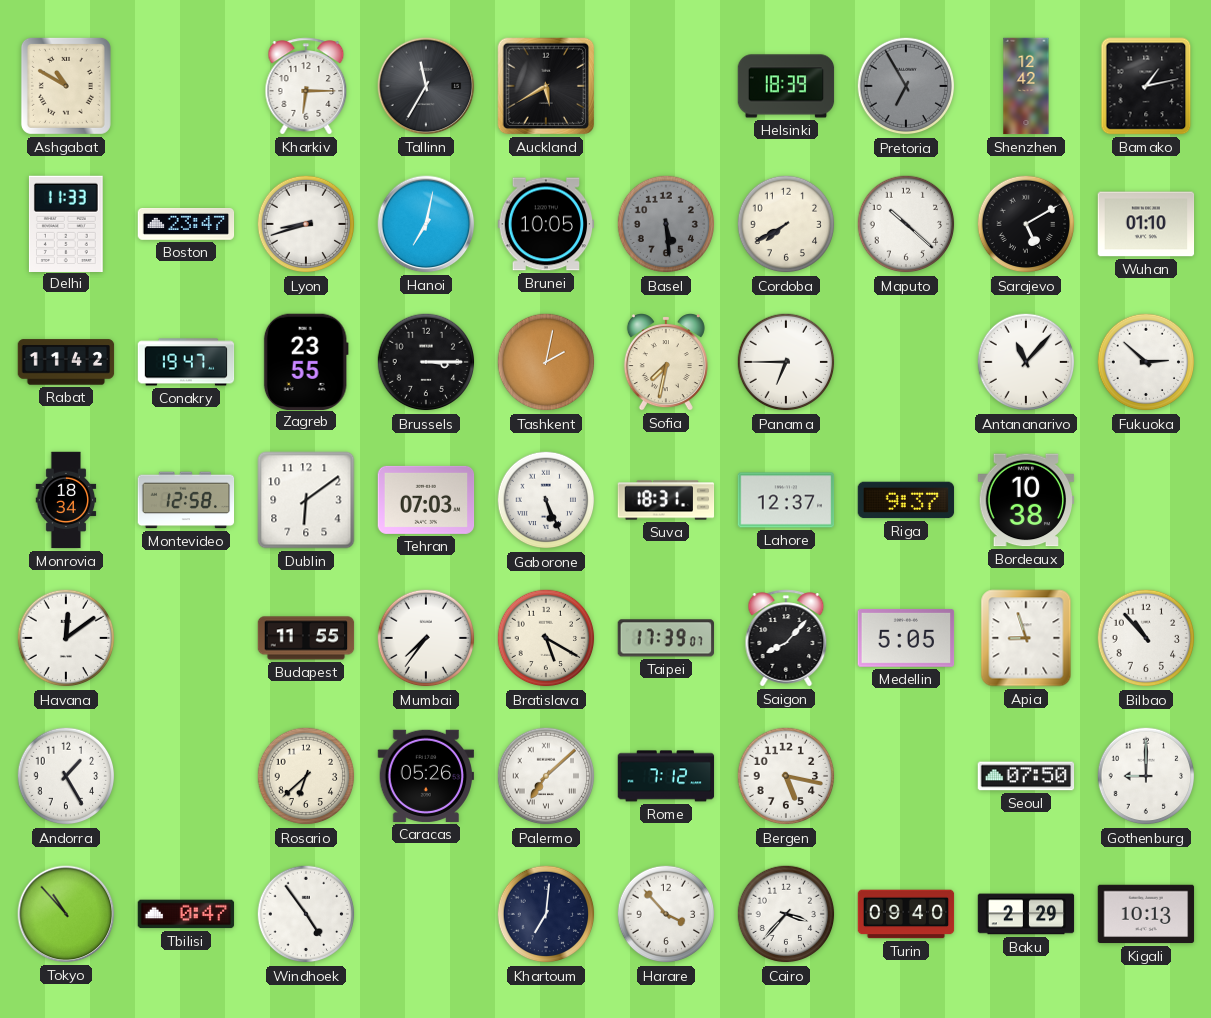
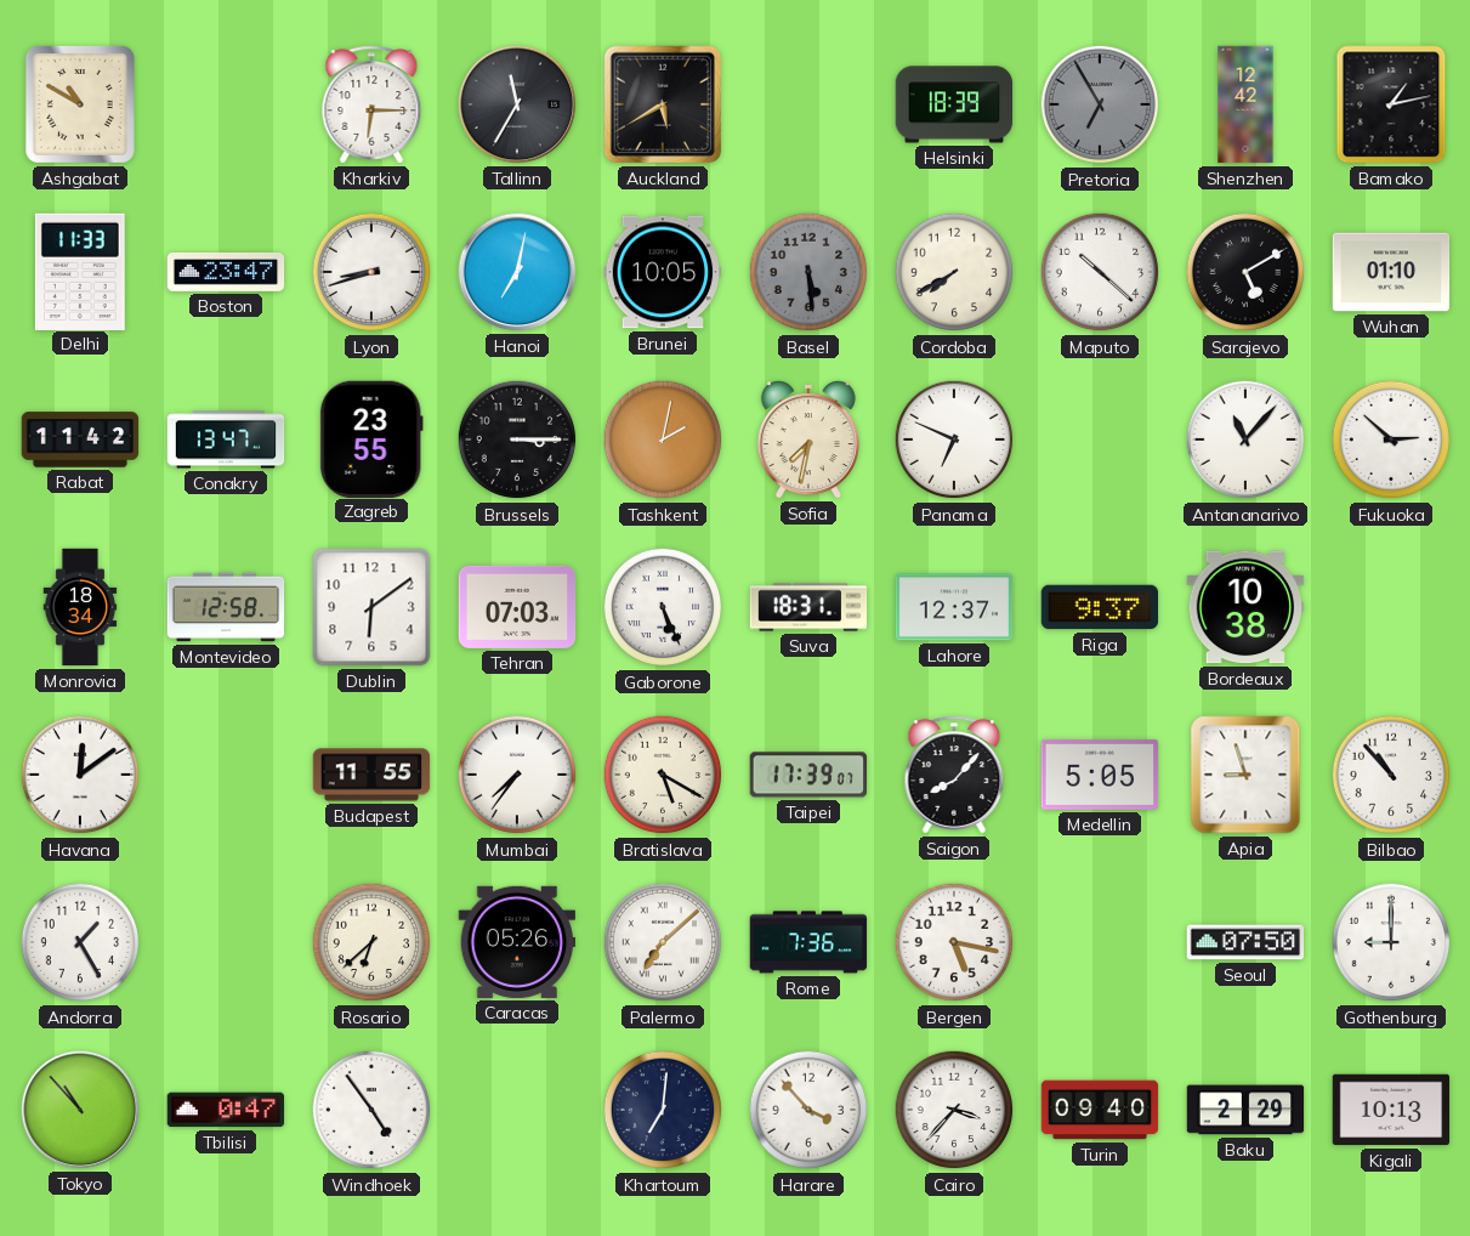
Conakry: 19:47 -> 13:47 (226, 440)
Panama: 6:45 -> 6:49 (954, 440)
Rome: 7:12 -> 7:36 (808, 942)
